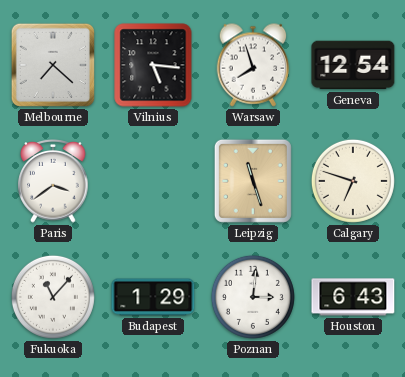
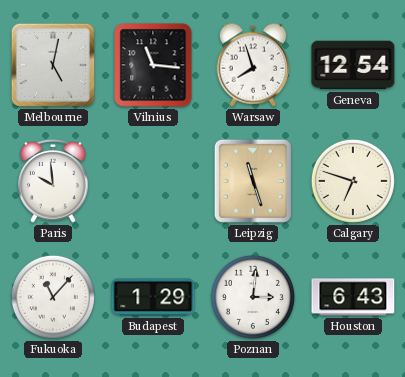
Melbourne: 7:22 -> 5:02 (53, 65)
Vilnius: 5:16 -> 11:16 (153, 65)
Paris: 3:39 -> 9:59 (53, 181)
